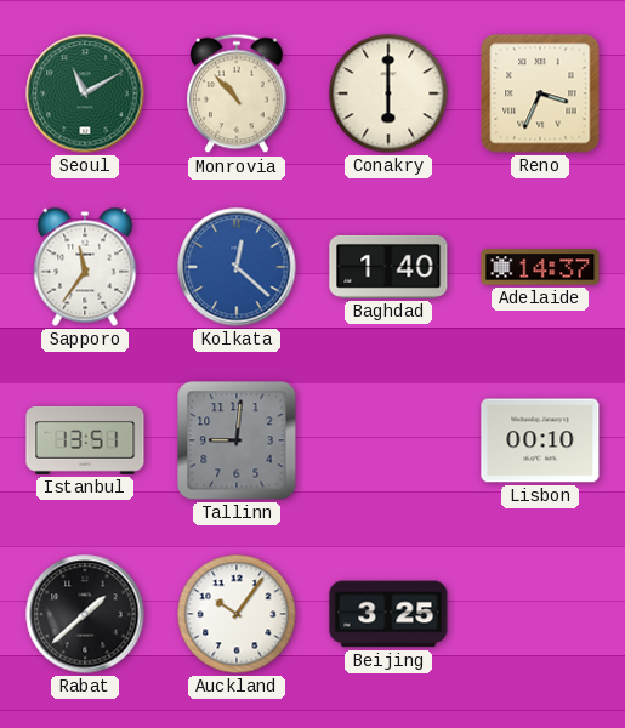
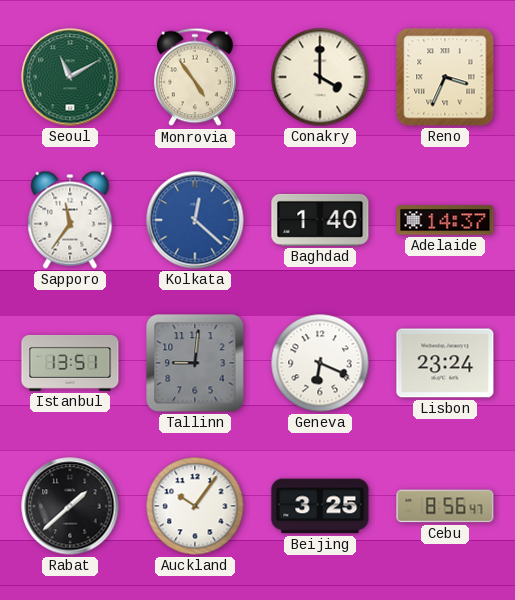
Monrovia: 10:53 -> 4:54 (196, 77)
Conakry: 6:00 -> 4:00 (320, 77)
Geneva: none -> 6:19 (320, 363)
Lisbon: 00:10 -> 23:24 (445, 363)
Cebu: none -> 8:56 (445, 506)
